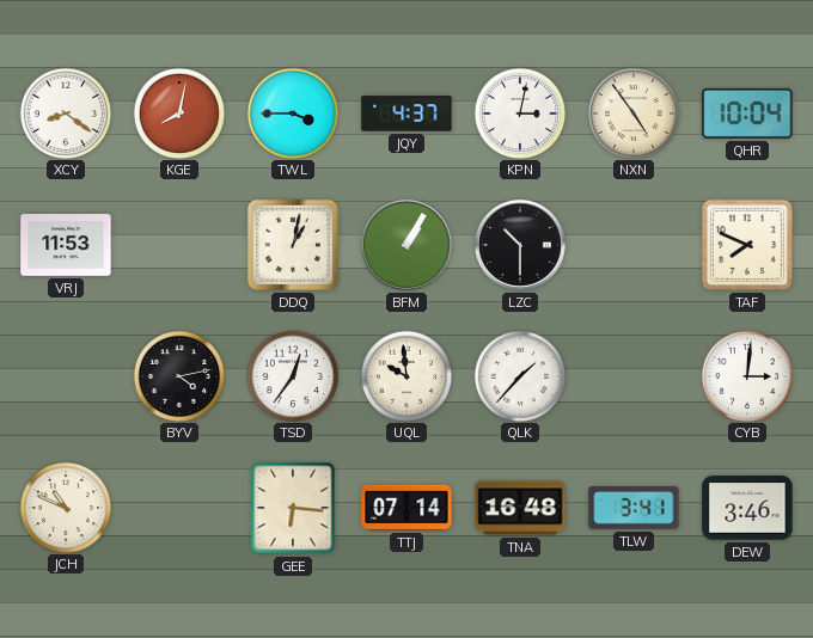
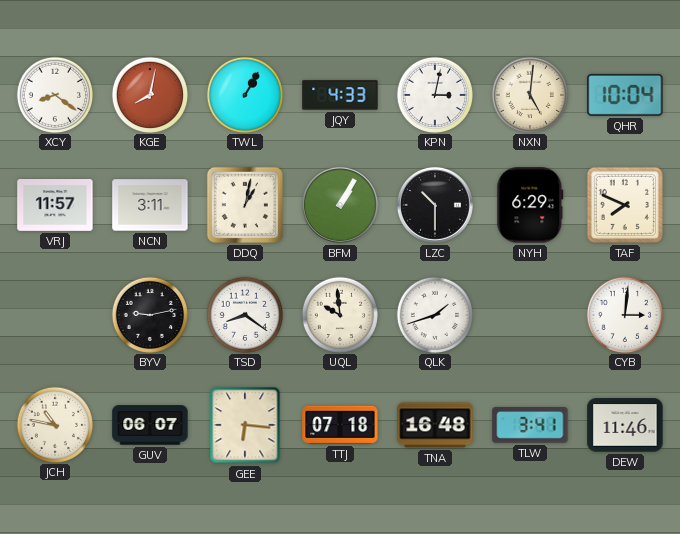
TWL: 3:45 -> 1:05 (244, 94)
JQY: 4:37 -> 4:33 (340, 95)
NXN: 4:54 -> 5:01 (529, 94)
VRJ: 11:53 -> 11:57 (55, 206)
NCN: none -> 3:11 (150, 205)
NYH: none -> 6:29 (530, 205)
BYV: 4:13 -> 9:13 (149, 314)
TSD: 12:36 -> 8:21 (244, 314)
QLK: 1:37 -> 1:42 (434, 314)
JCH: 10:49 -> 10:47 (54, 424)
GUV: none -> 06:07 (150, 425)
TTJ: 07:14 -> 07:18 (340, 425)
DEW: 3:46 -> 11:46 (625, 425)
